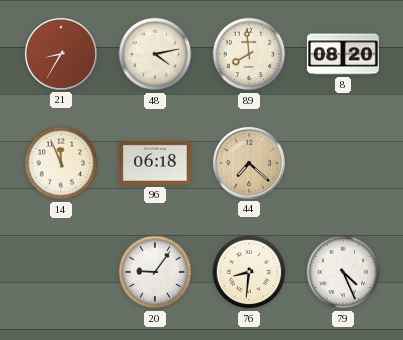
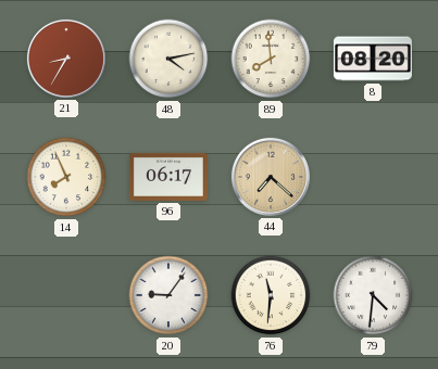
14: 11:56 -> 7:56 (66, 177)
96: 06:18 -> 06:17 (168, 177)
76: 8:31 -> 11:31 (271, 295)
79: 4:26 -> 4:31 (373, 295)
